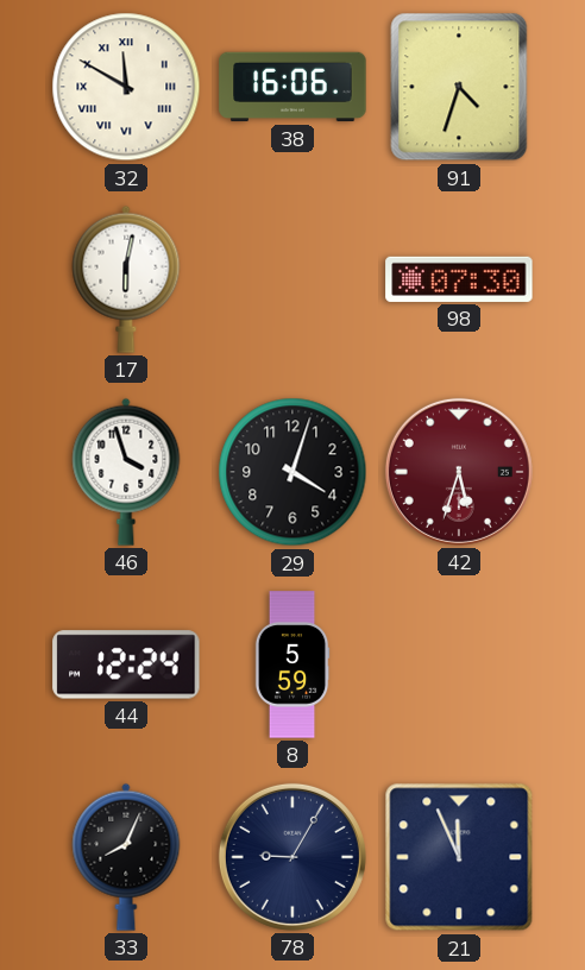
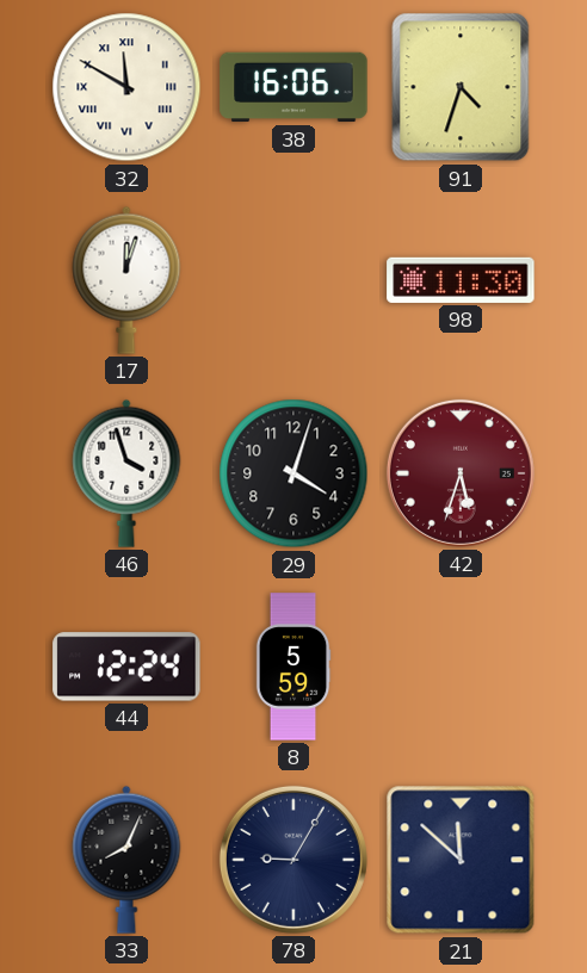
17: 6:02 -> 12:03 (126, 280)
98: 07:30 -> 11:30 (461, 280)
21: 11:56 -> 11:52 (461, 860)
